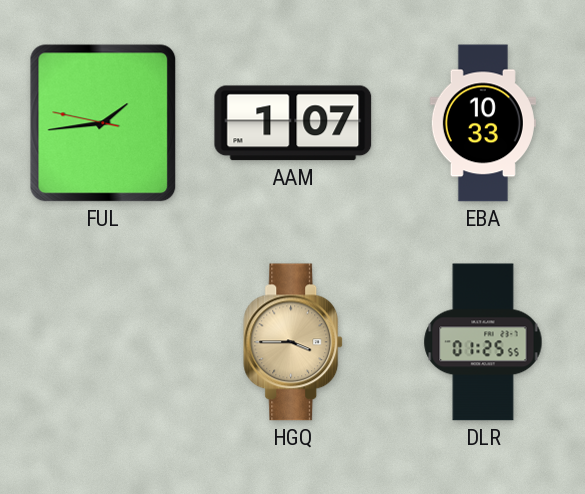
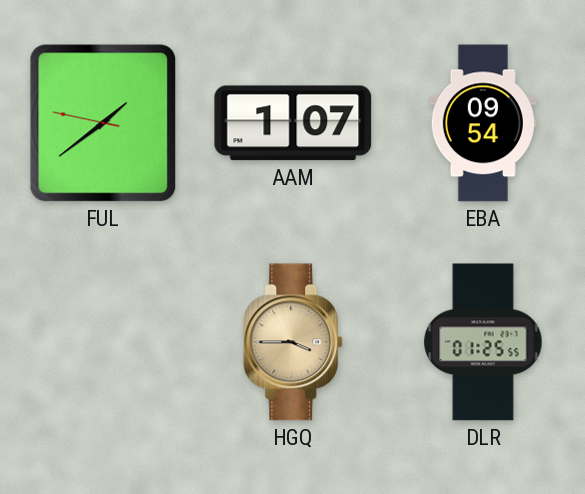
FUL: 1:43 -> 1:38 (103, 123)
EBA: 10:33 -> 09:54 (483, 123)
